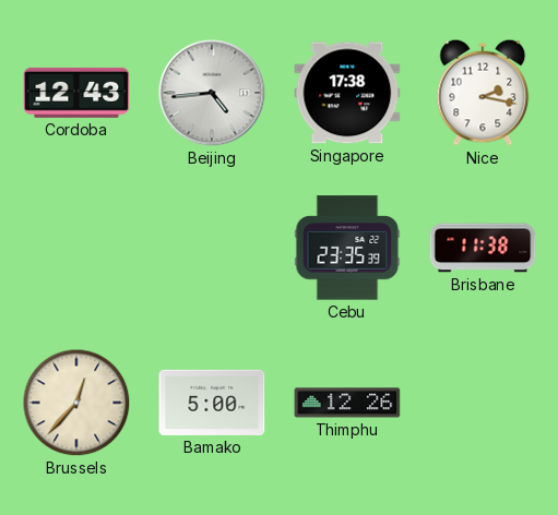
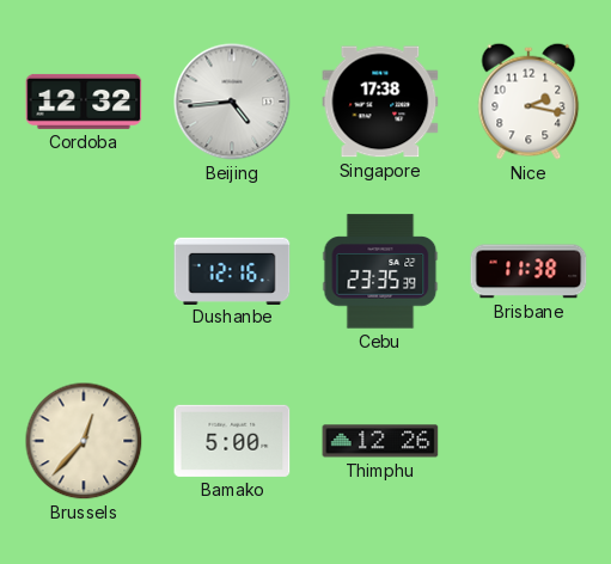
Cordoba: 12:43 -> 12:32 (84, 102)
Dushanbe: none -> 12:16 (232, 270)
